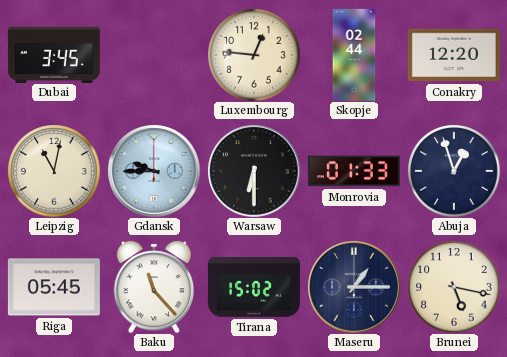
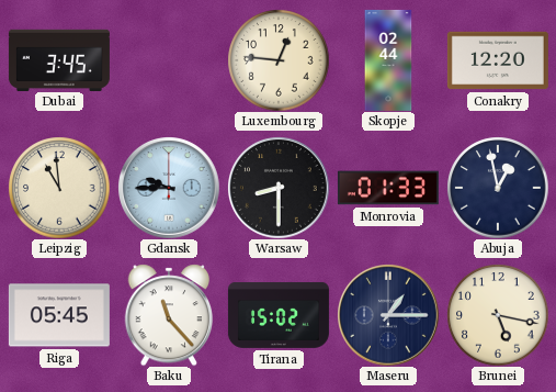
Leipzig: 11:02 -> 10:59 (59, 188)
Warsaw: 6:30 -> 8:30 (279, 188)
Abuja: 12:57 -> 12:58 (498, 188)
